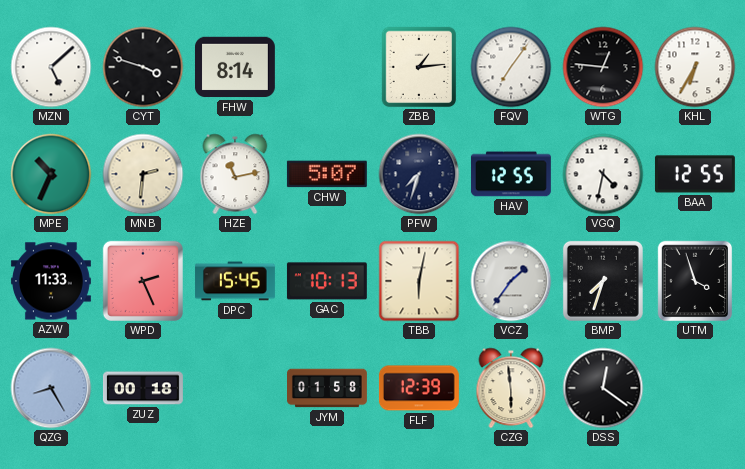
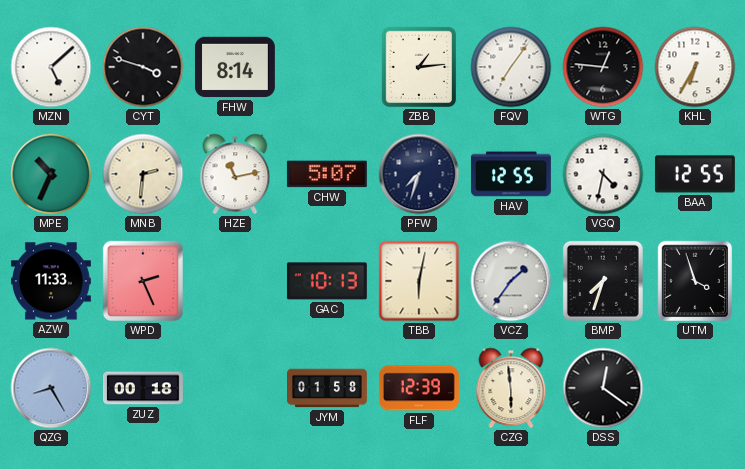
DPC: 15:45 -> none (235, 281)
